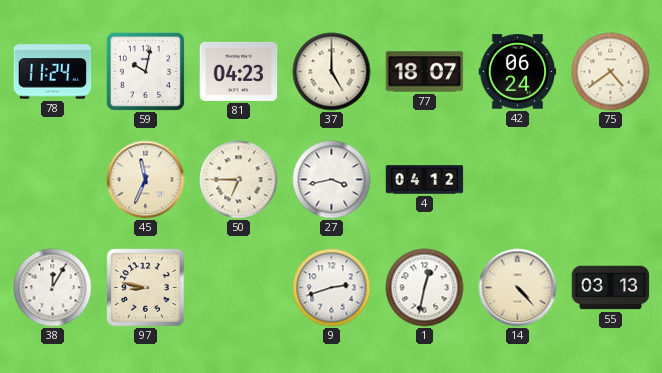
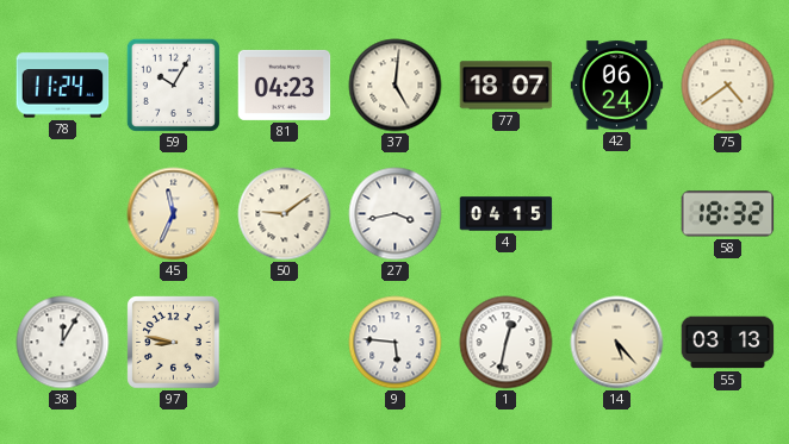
59: 10:02 -> 10:05 (173, 85)
37: 5:00 -> 5:01 (396, 86)
50: 6:45 -> 9:09 (285, 214)
4: 04:12 -> 04:15 (507, 214)
58: none -> 18:32 (728, 214)
9: 2:42 -> 5:46 (396, 343)
14: 4:23 -> 5:23 (617, 343)
